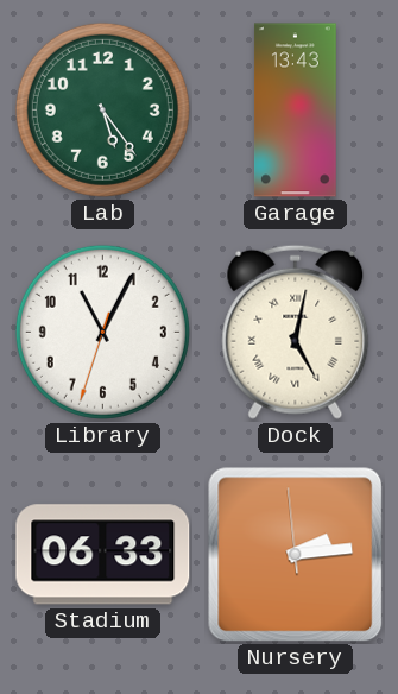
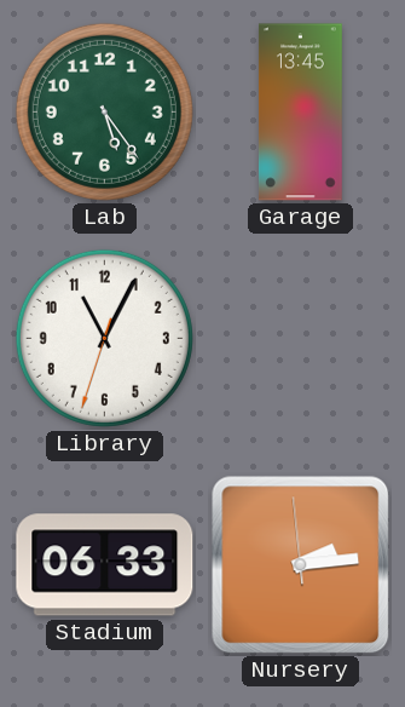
Garage: 13:43 -> 13:45 (300, 113)
Dock: 5:02 -> none (296, 332)
